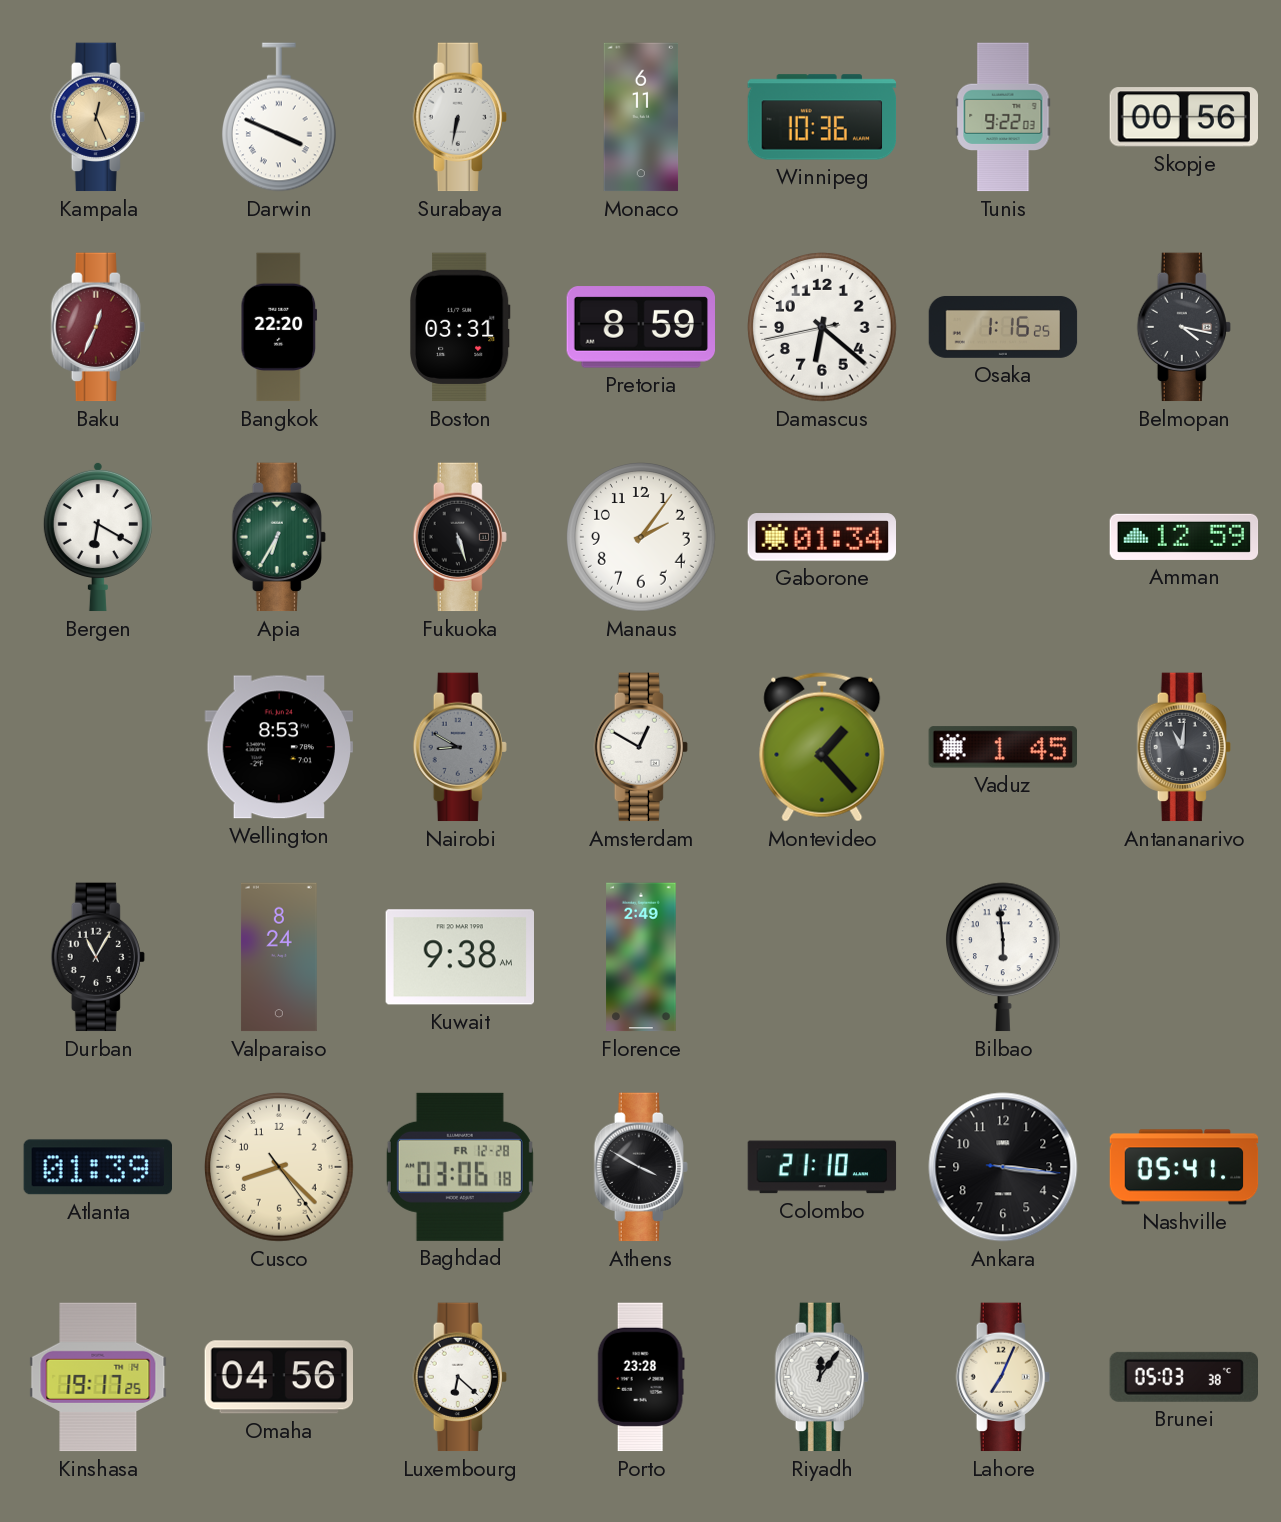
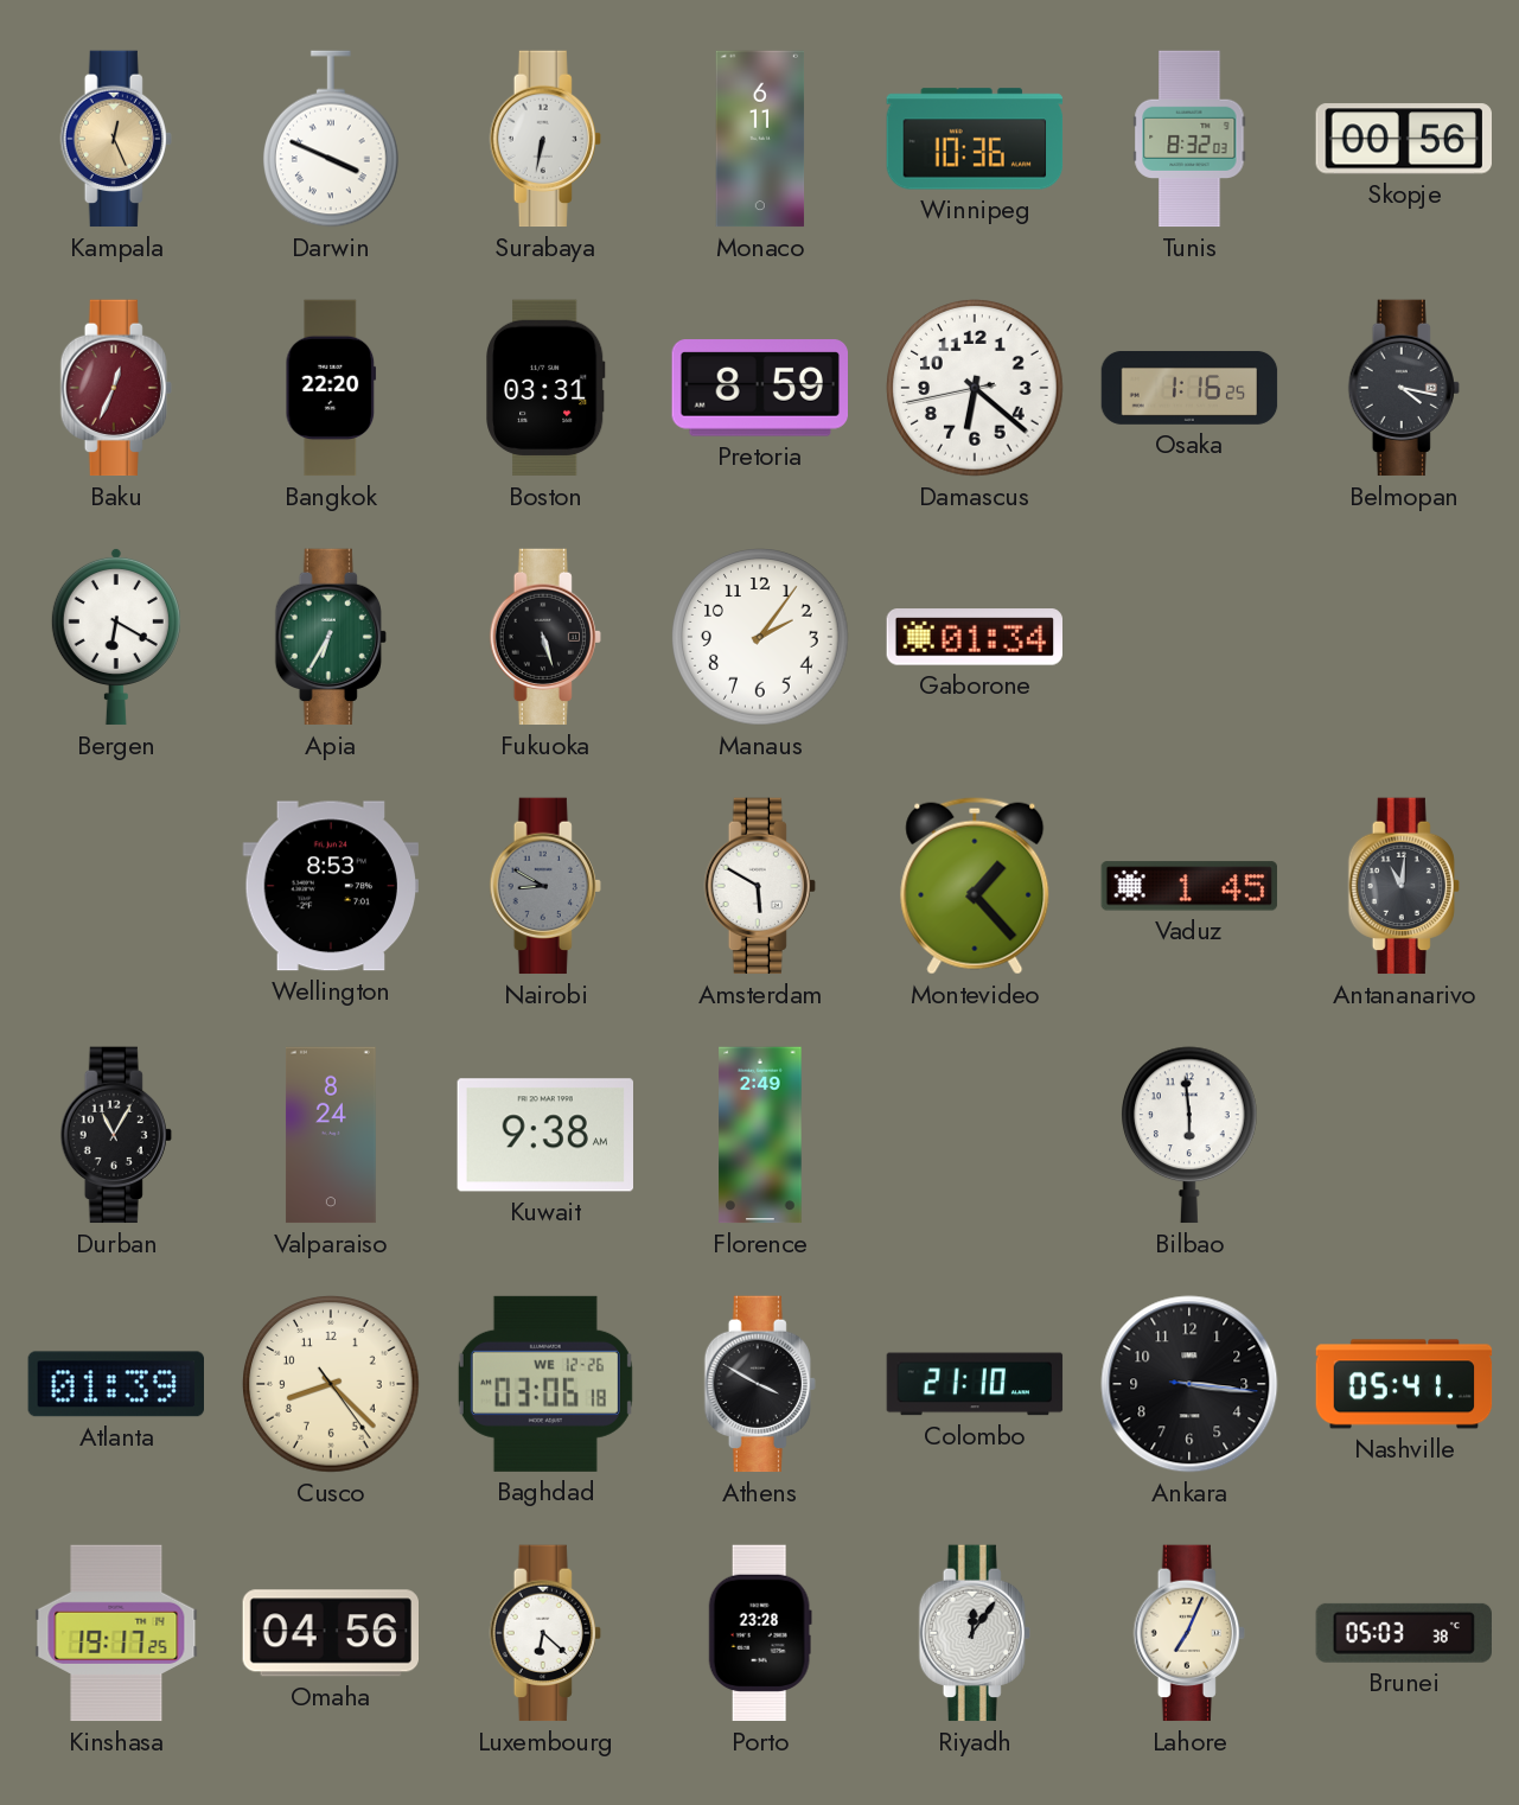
Tunis: 9:22 -> 8:32 (1189, 139)
Amman: 12:59 -> none (1184, 537)
Amsterdam: 12:50 -> 5:50 (760, 886)
Baghdad date: FR 12-28 -> WE 12-26 (545, 1384)
